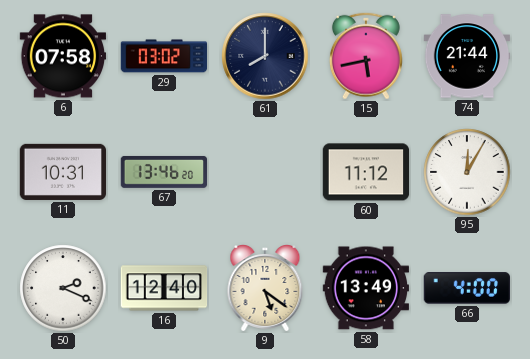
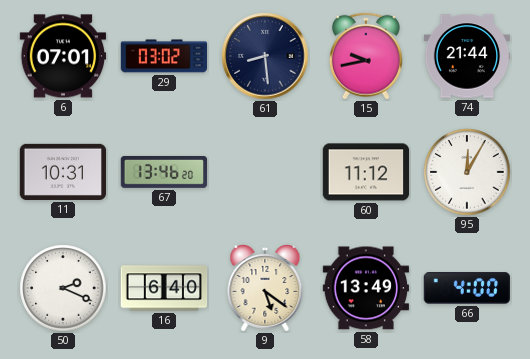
6: 07:58 -> 07:01 (63, 56)
61: 8:00 -> 8:29 (265, 56)
15: 5:43 -> 9:43 (366, 56)
16: 12:40 -> 6:40 (164, 288)
